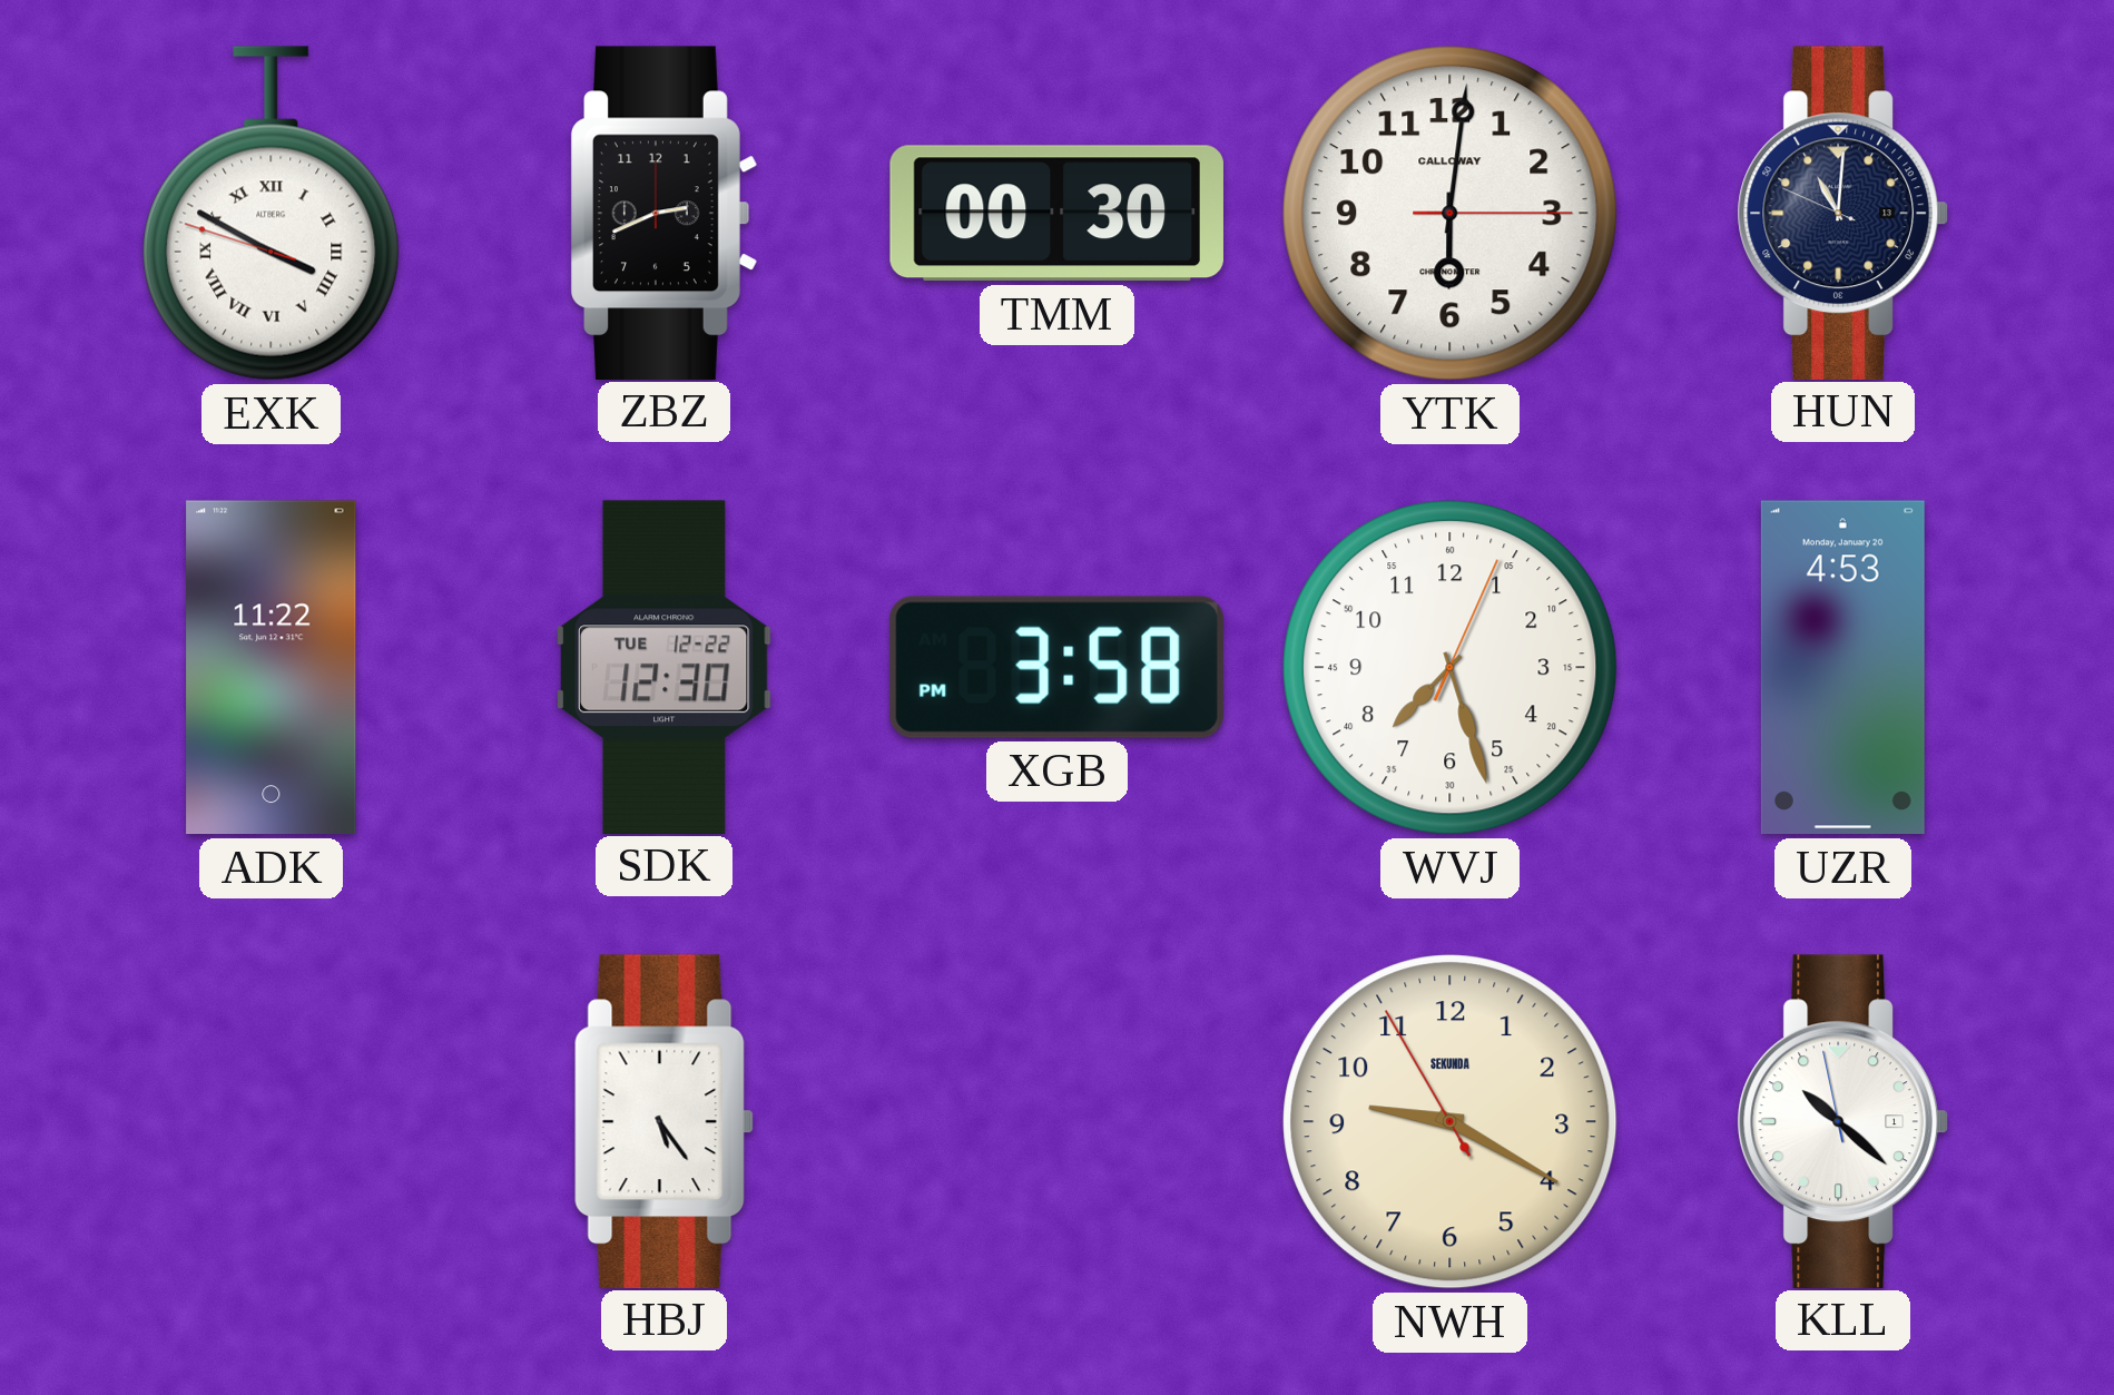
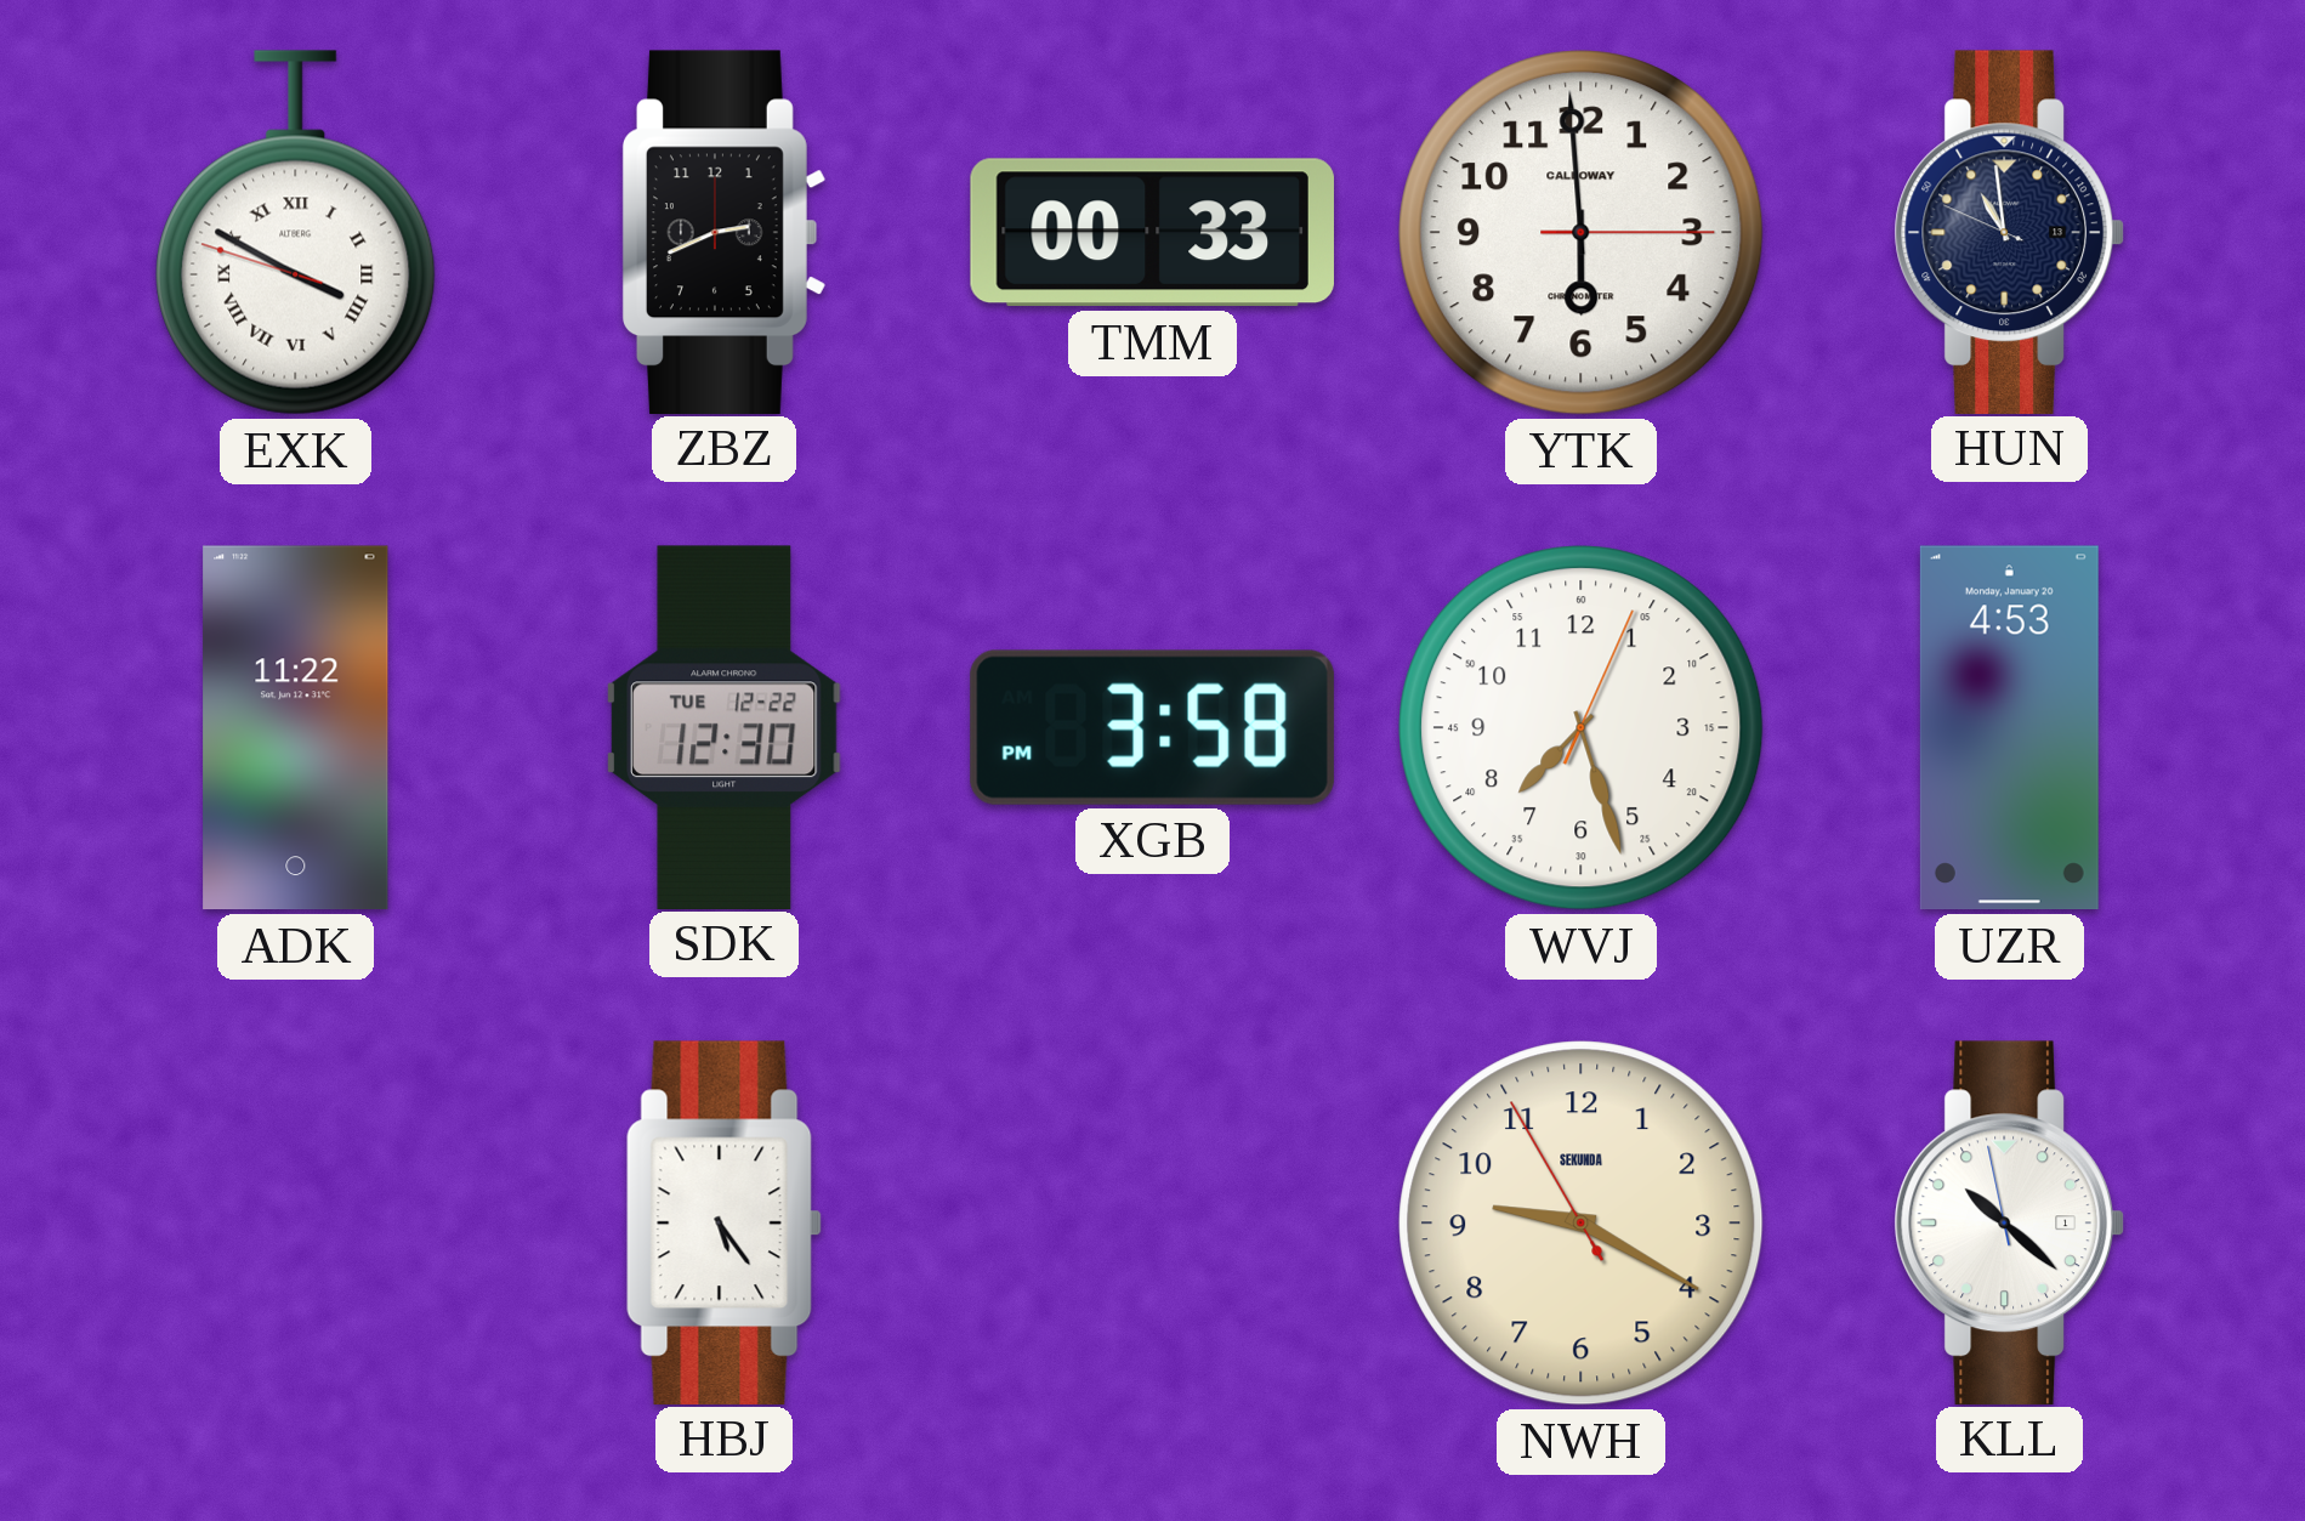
TMM: 00:30 -> 00:33 (1152, 233)
YTK: 6:01 -> 5:59 (1582, 233)
HUN: 11:00 -> 10:58 (2009, 232)
